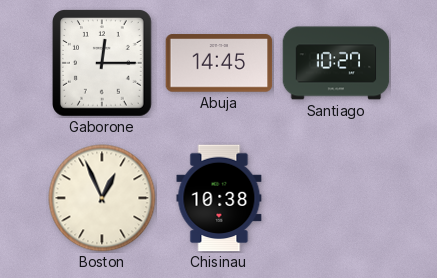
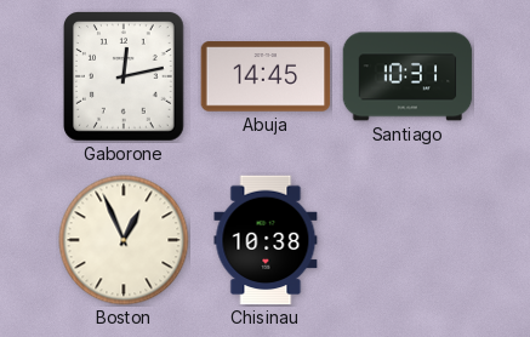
Gaborone: 12:15 -> 12:13 (125, 78)
Santiago: 10:27 -> 10:31 (408, 76)
